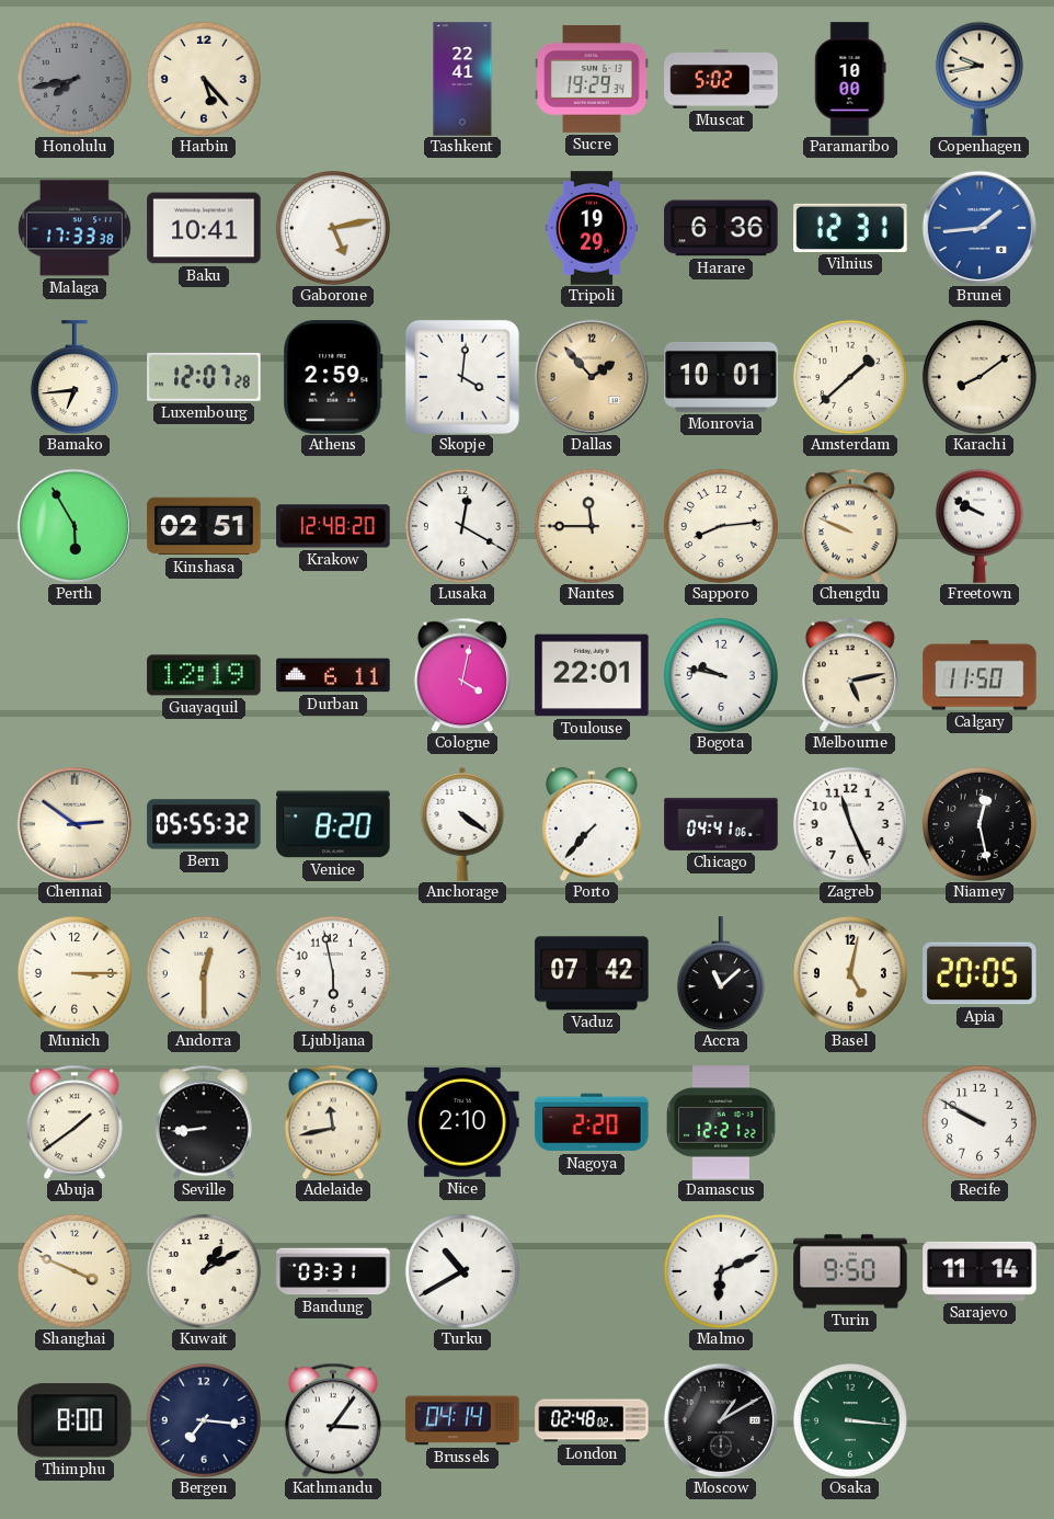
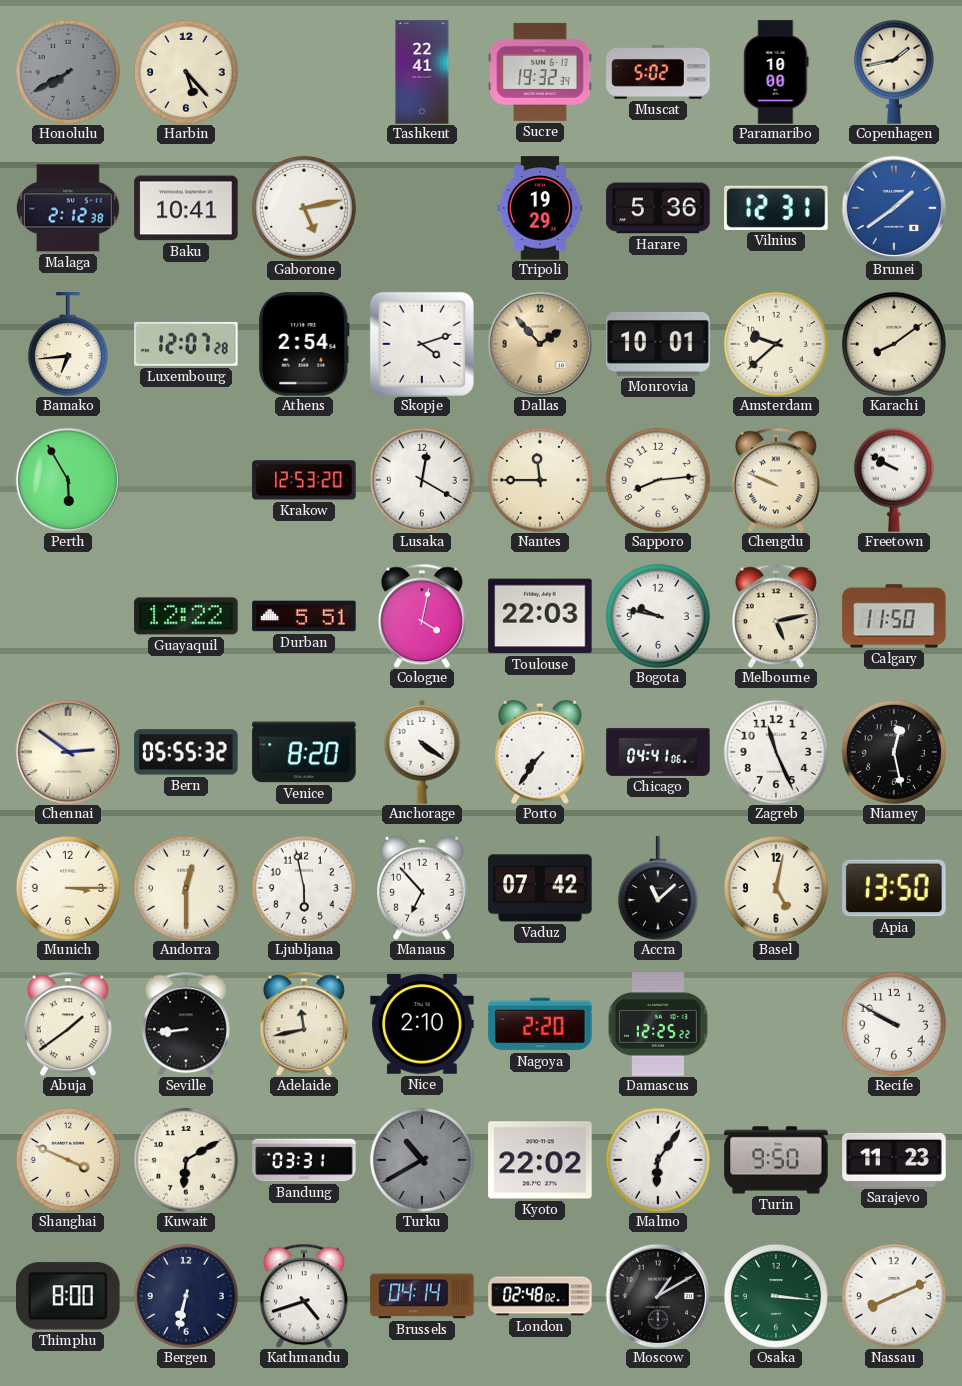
Honolulu: 7:43 -> 7:40 (68, 72)
Sucre: 19:29 -> 19:32 (540, 72)
Copenhagen: 9:43 -> 1:43 (894, 72)
Malaga: 17:33 -> 2:12 (68, 208)
Harare: 6:36 -> 5:36 (658, 208)
Brunei: 1:44 -> 1:39 (894, 208)
Athens: 2:59 -> 2:54 (304, 344)
Skopje: 4:01 -> 4:12 (422, 344)
Amsterdam: 1:38 -> 9:38 (776, 344)
Kinshasa: 02:51 -> none (204, 526)
Krakow: 12:48 -> 12:53 (304, 480)
Guayaquil: 12:19 -> 12:22 (186, 616)
Durban: 6:11 -> 5:51 (304, 616)
Toulouse: 22:01 -> 22:03 (540, 616)
Porto: 7:37 -> 7:36 (541, 752)
Manaus: none -> 6:53 (423, 888)
Apia: 20:05 -> 13:50 (894, 888)
Damascus: 12:21 -> 12:25 (658, 1024)
Kuwait: 1:10 -> 6:10 (186, 1160)
Turku dial: white -> grey (422, 1160)
Kyoto: none -> 22:02 (540, 1160)
Malmo: 6:11 -> 6:06 (658, 1160)
Sarajevo: 11:14 -> 11:23 (894, 1160)
Bergen: 7:16 -> 6:32 (186, 1296)
Kathmandu: 3:06 -> 4:42 (304, 1296)
Nassau: none -> 8:11 (894, 1296)
